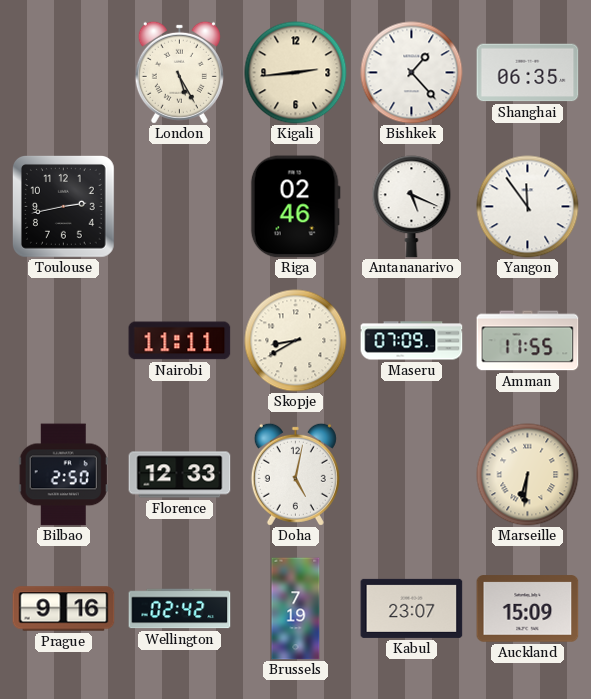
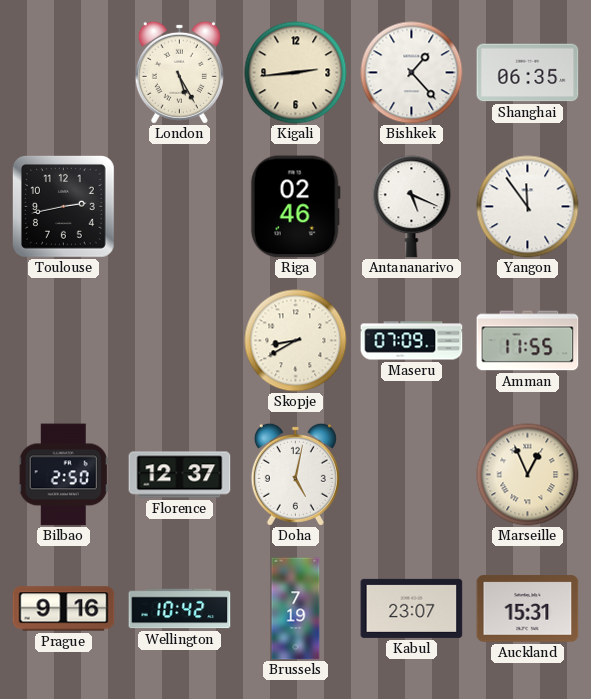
Nairobi: 11:11 -> none (180, 341)
Florence: 12:33 -> 12:37 (180, 475)
Marseille: 6:31 -> 12:56 (528, 475)
Wellington: 02:42 -> 10:42 (180, 609)
Auckland: 15:09 -> 15:31 (528, 609)
